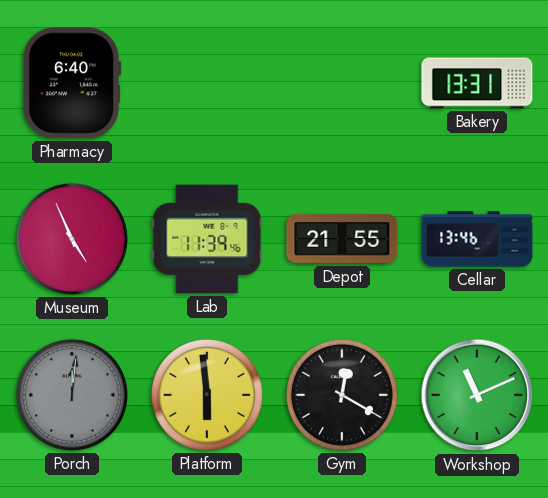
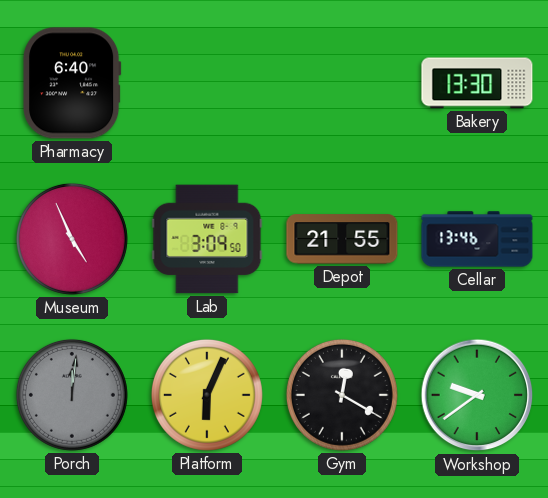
Bakery: 13:31 -> 13:30 (477, 83)
Lab: 11:39 -> 3:09 (207, 239)
Platform: 5:59 -> 6:04 (207, 395)
Workshop: 11:11 -> 9:39 (477, 395)
